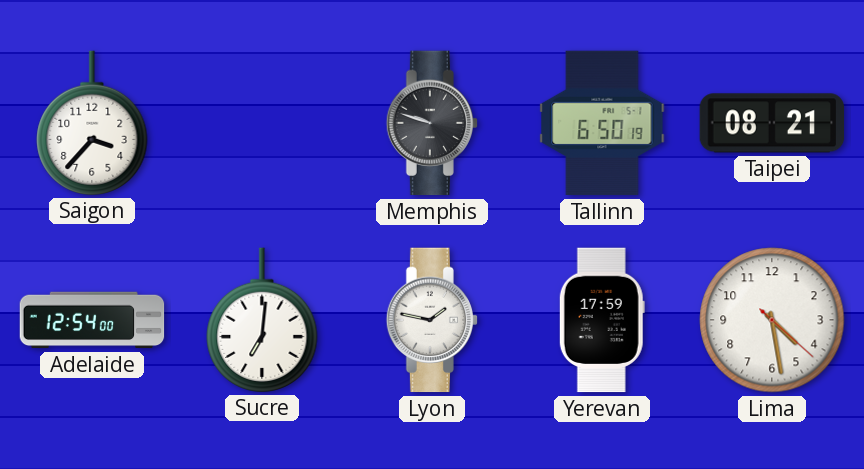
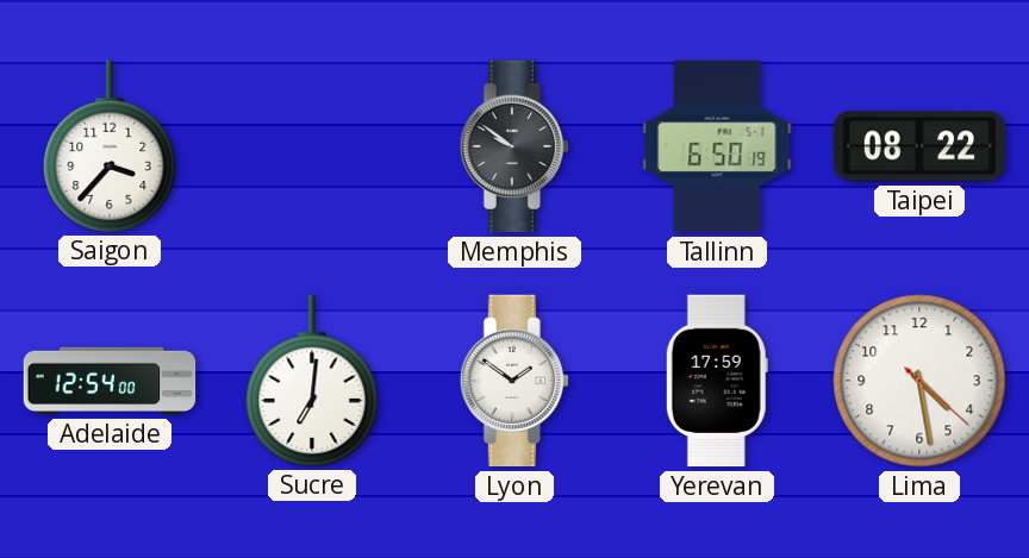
Memphis: 9:48 -> 9:51 (513, 146)
Taipei: 08:21 -> 08:22 (919, 146)
Lyon: 1:47 -> 1:51 (513, 381)
